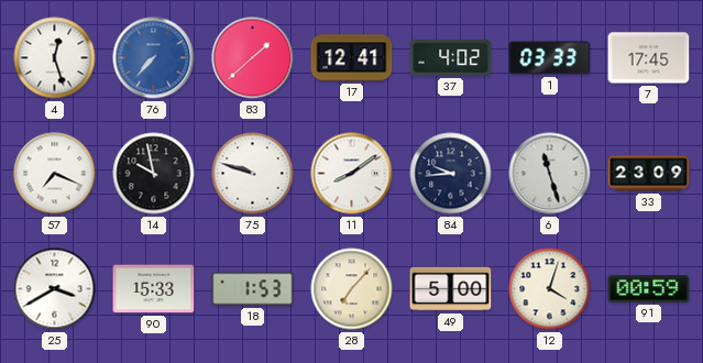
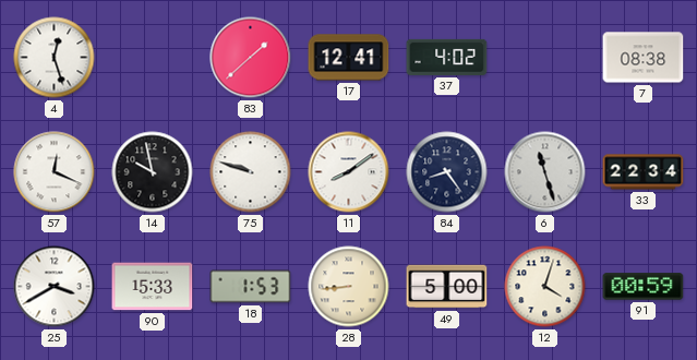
76: 7:37 -> none (154, 58)
1: 03:33 -> none (550, 58)
7: 17:45 -> 08:38 (644, 58)
57: 7:19 -> 12:19 (55, 172)
84: 9:44 -> 8:24 (447, 172)
33: 23:09 -> 22:34 (644, 172)
28: 7:07 -> 8:44 (349, 287)
